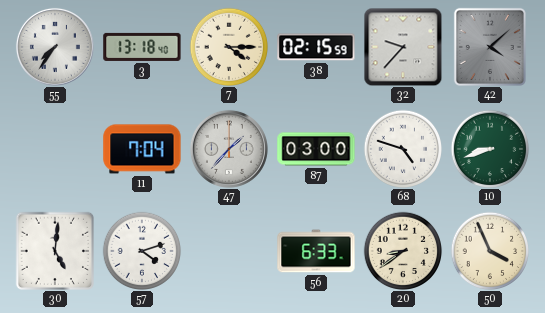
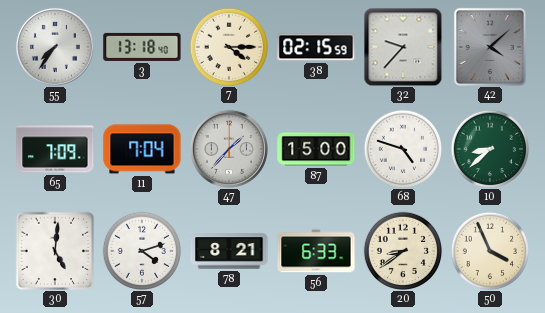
65: none -> 7:09 (55, 149)
87: 03:00 -> 15:00 (316, 149)
10: 8:42 -> 8:38 (490, 149)
78: none -> 8:21 (229, 251)
